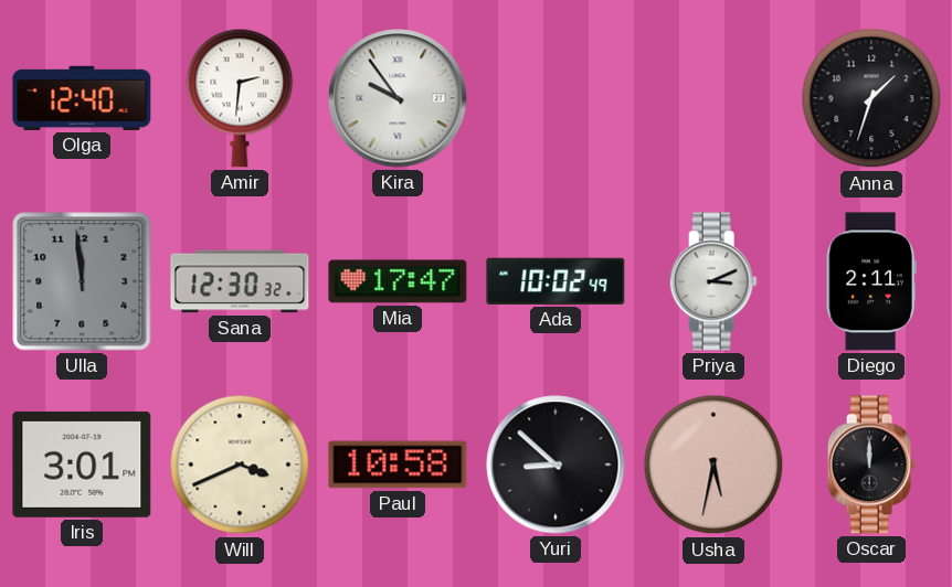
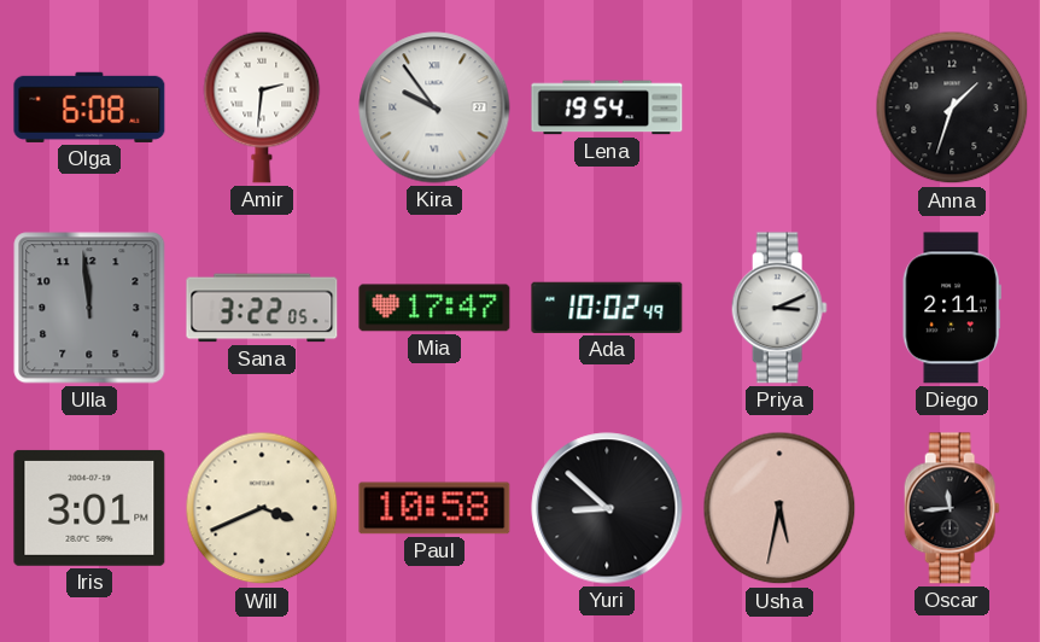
Olga: 12:40 -> 6:08 (89, 107)
Lena: none -> 19:54 (607, 107)
Sana: 12:30 -> 3:22 (262, 308)
Oscar: 12:00 -> 11:44 (952, 508)
